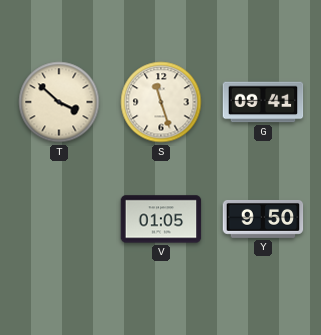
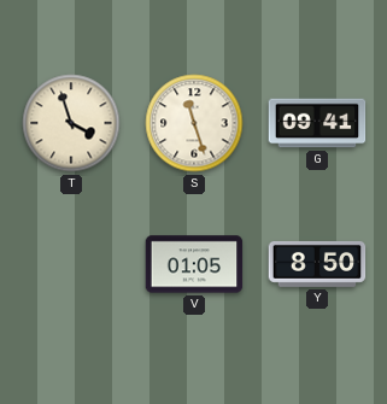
T: 3:52 -> 3:57 (71, 123)
Y: 9:50 -> 8:50 (317, 264)
